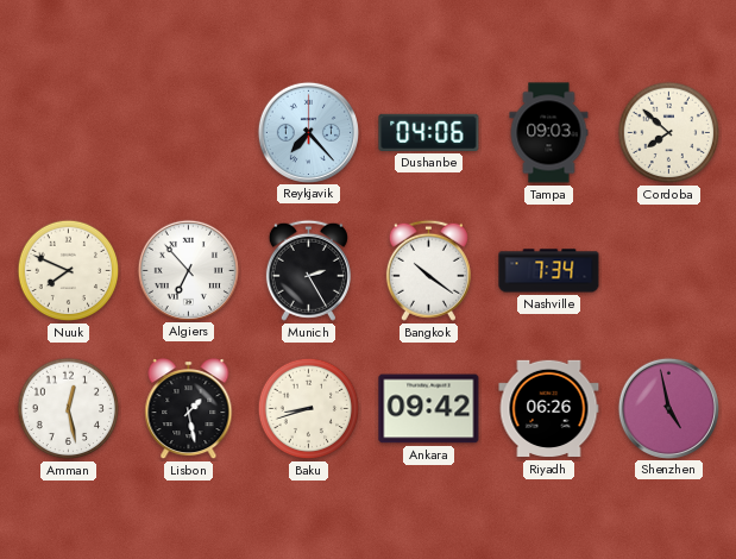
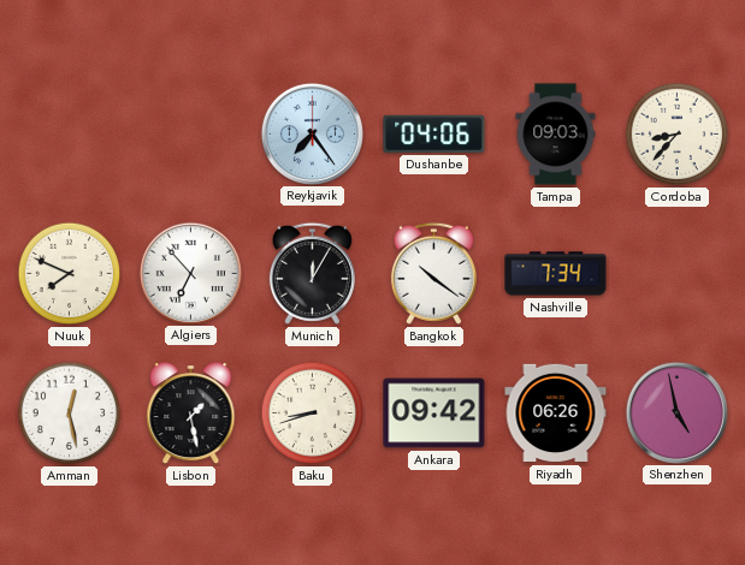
Reykjavik: 7:23 -> 7:24 (312, 133)
Cordoba: 7:52 -> 8:37 (678, 135)
Munich: 2:25 -> 12:05 (312, 273)
